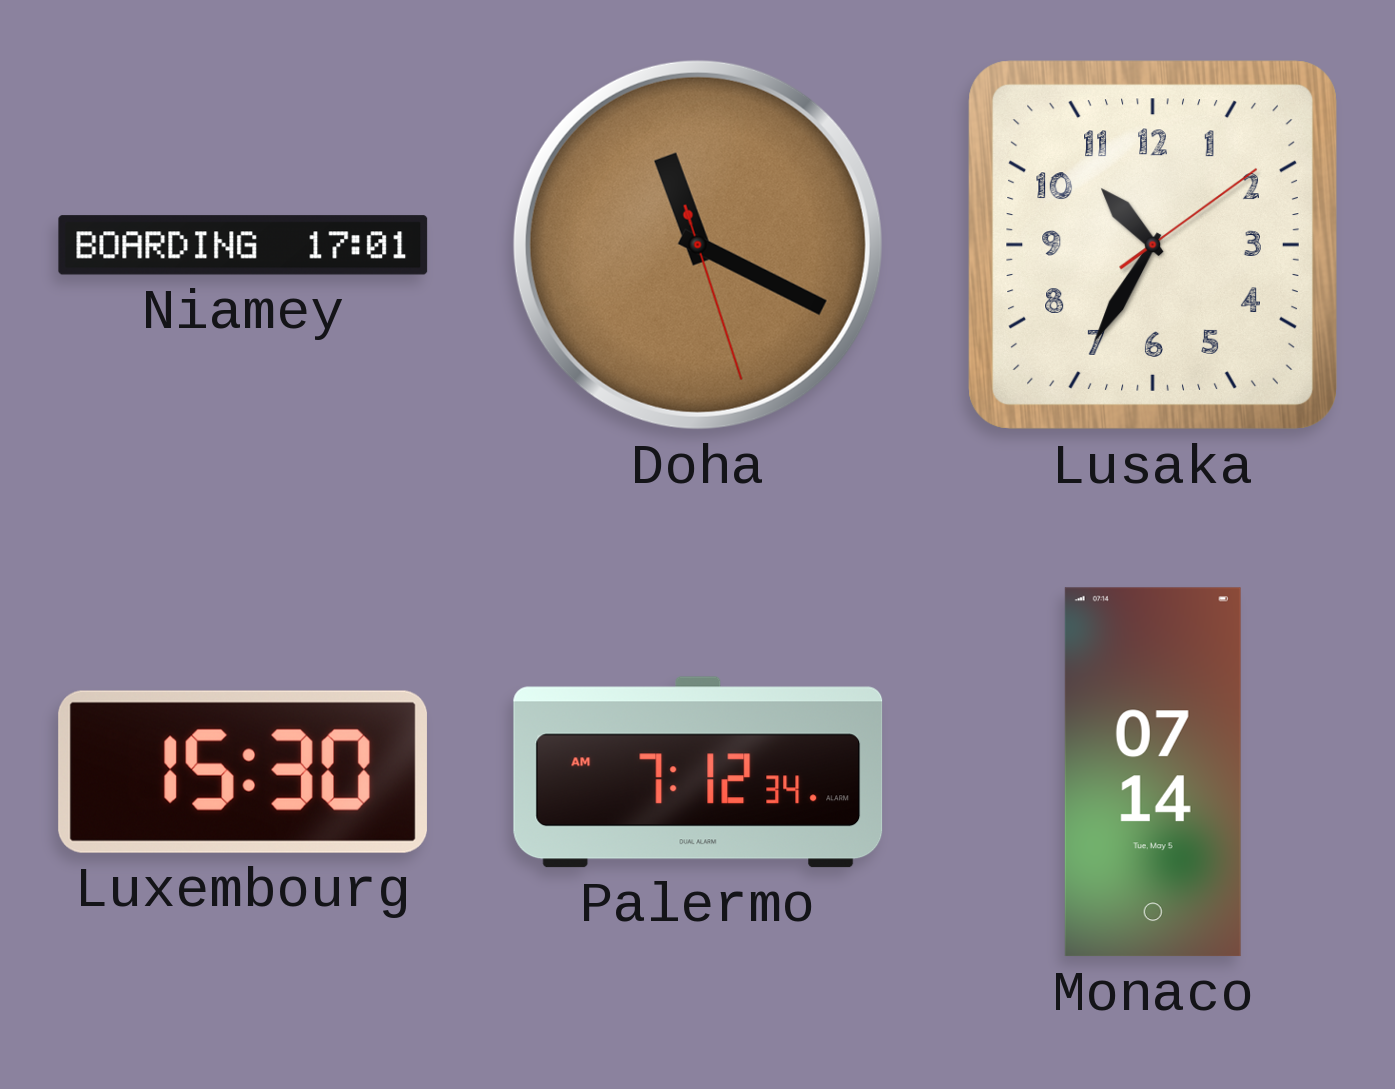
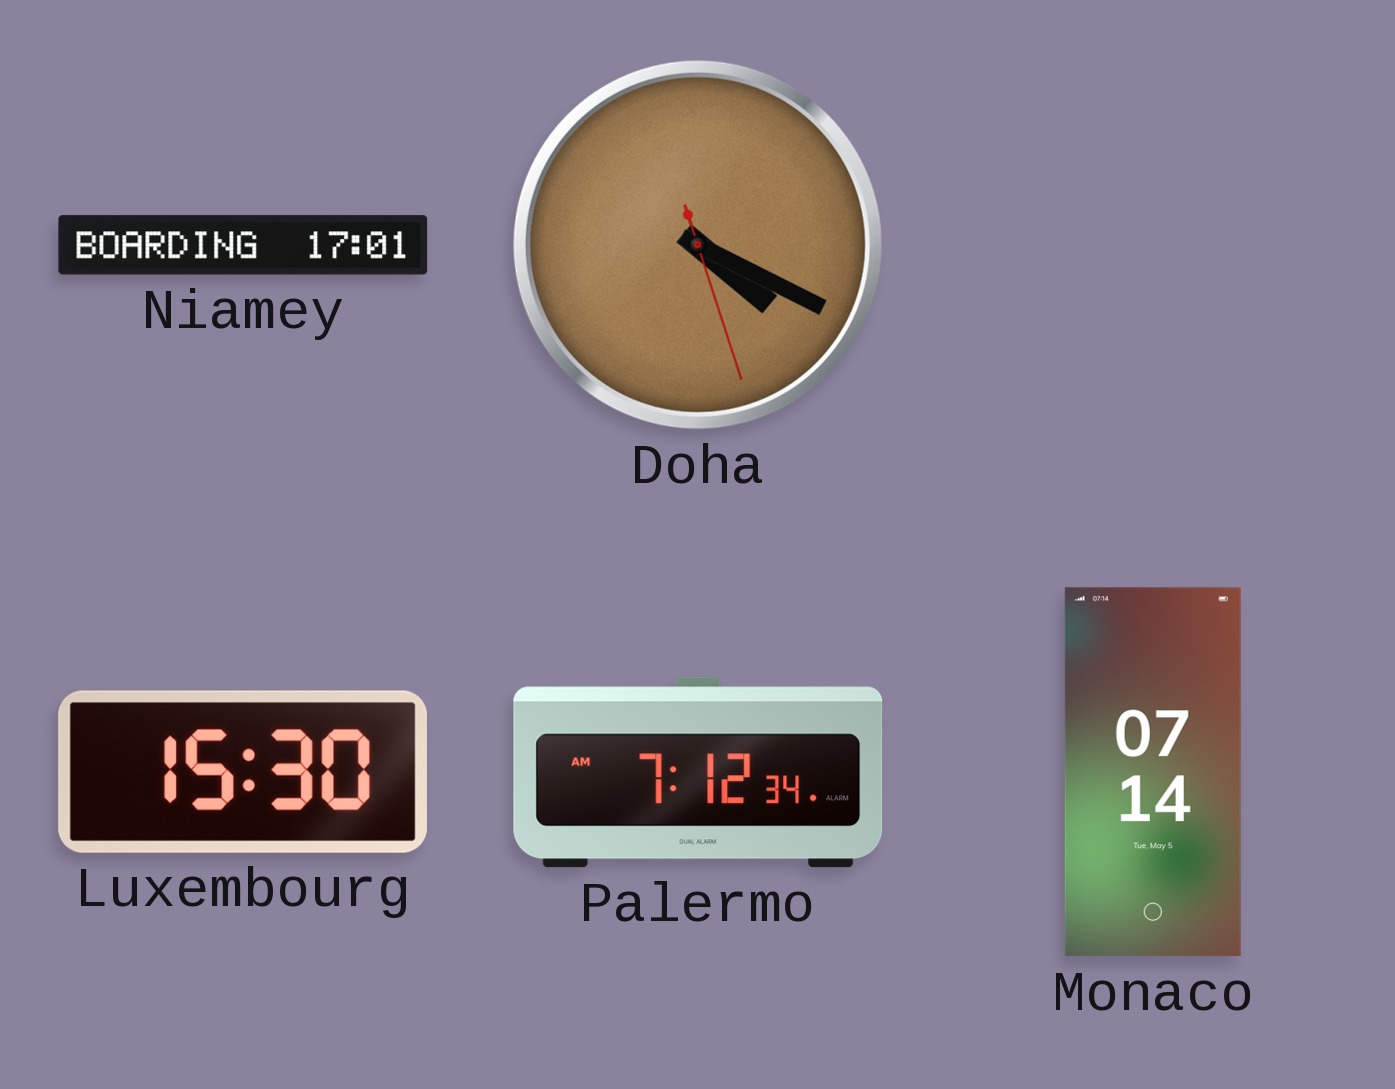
Doha: 11:19 -> 4:19 (698, 245)
Lusaka: 10:35 -> none (1153, 245)
